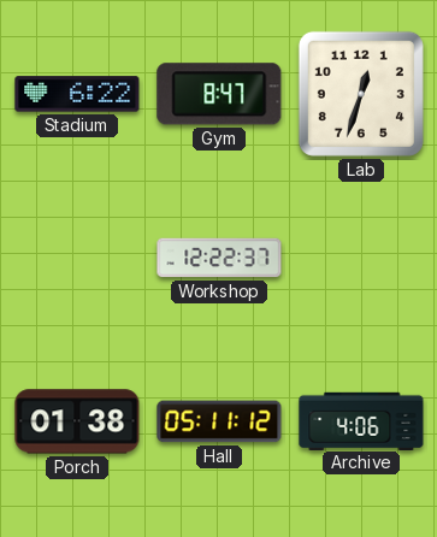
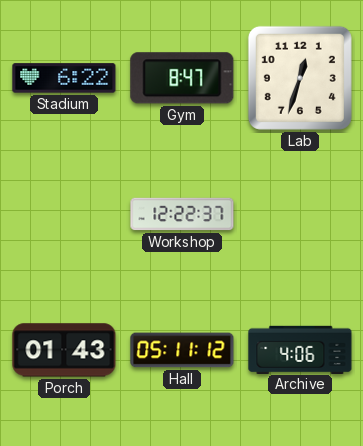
Porch: 01:38 -> 01:43 (64, 350)
